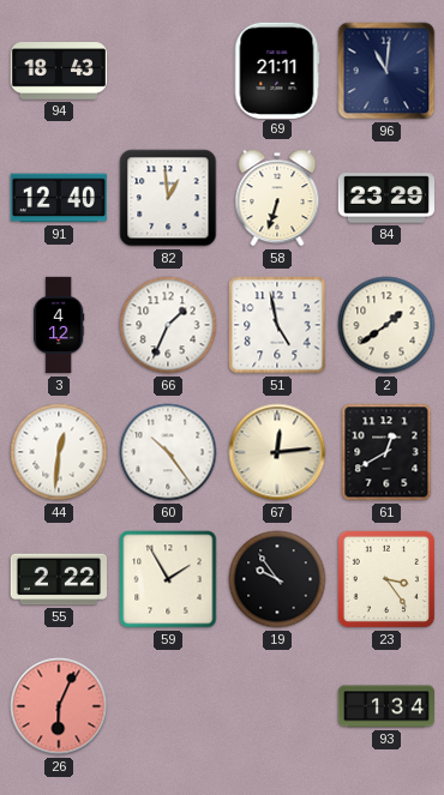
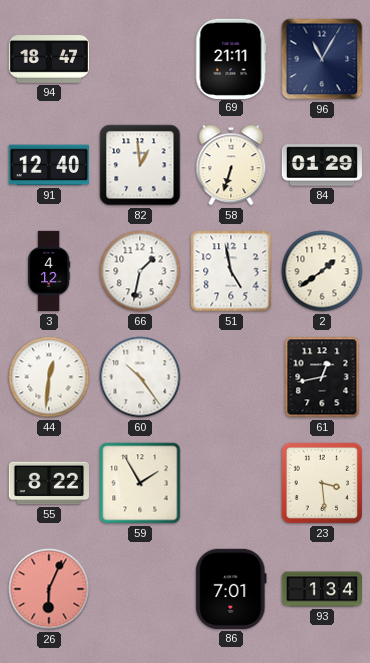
94: 18:43 -> 18:47 (48, 60)
96: 11:01 -> 11:05 (322, 59)
84: 23:29 -> 01:29 (321, 165)
66: 1:34 -> 1:32 (140, 271)
67: 12:14 -> none (277, 452)
61: 12:40 -> 12:43 (322, 377)
55: 2:22 -> 8:22 (48, 483)
19: 9:54 -> none (277, 579)
23: 3:24 -> 3:29 (322, 483)
86: none -> 7:01 (231, 589)
